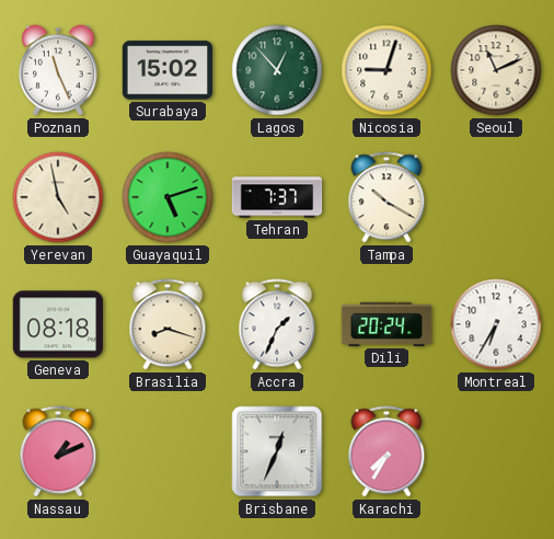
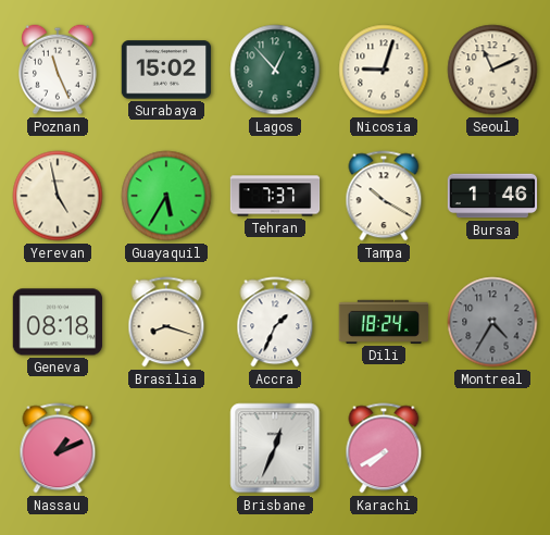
Guayaquil: 5:12 -> 5:35 (166, 196)
Bursa: none -> 1:46 (492, 196)
Dili: 20:24 -> 18:24 (384, 322)
Montreal: 6:35 -> 4:35 (492, 322)
Montreal dial: white -> grey (492, 322)
Karachi: 7:35 -> 7:40 (384, 448)
